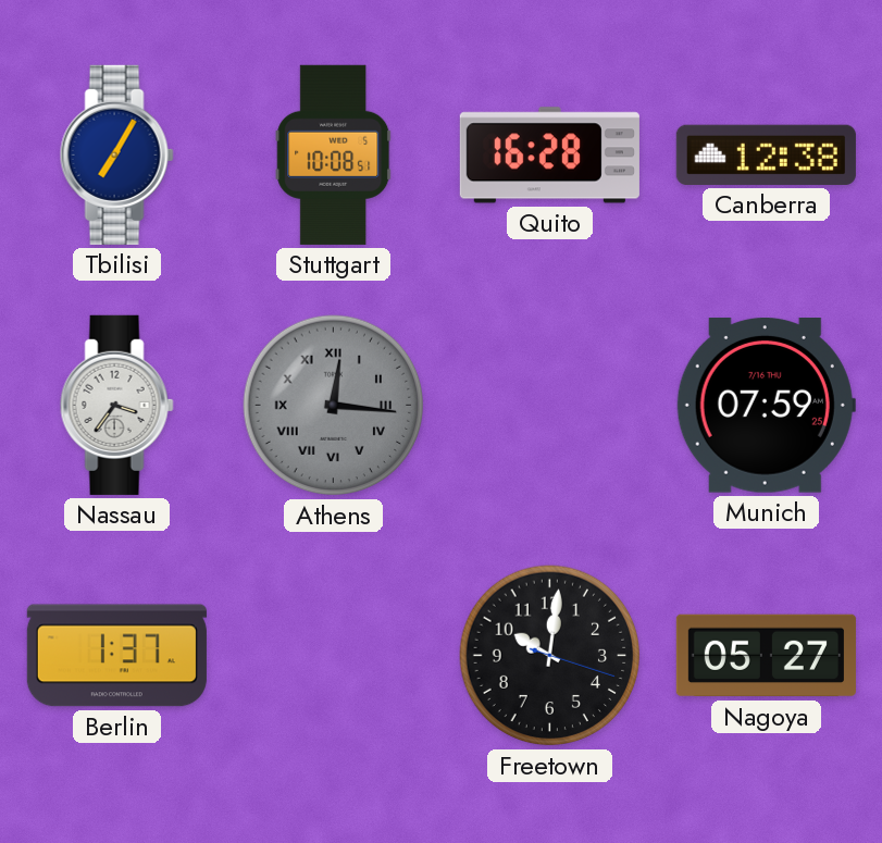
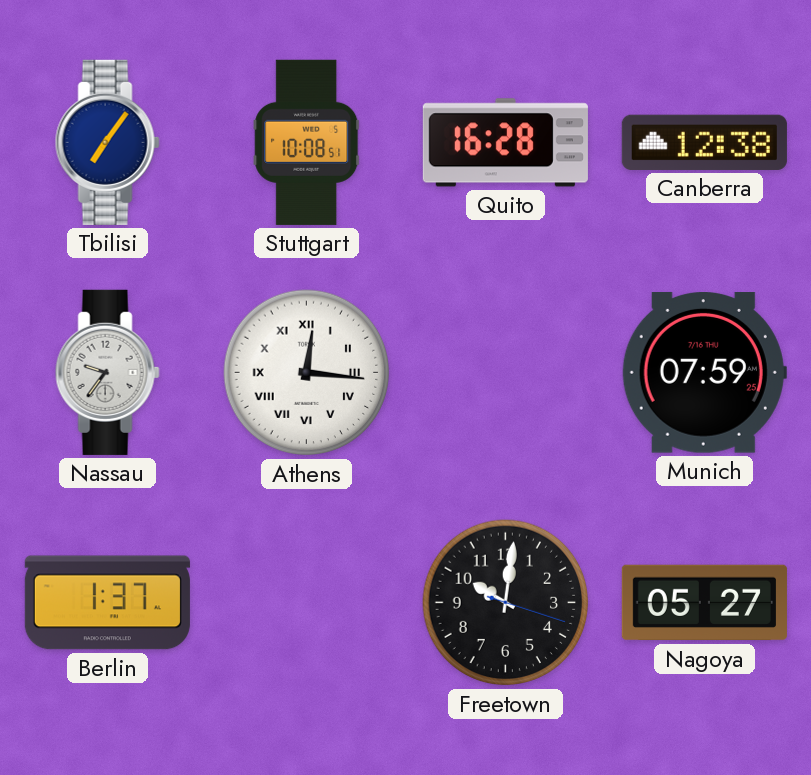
Tbilisi: 7:05 -> 7:06 (107, 142)
Nassau: 3:36 -> 9:36 (107, 372)
Athens dial: grey -> white (307, 373)
